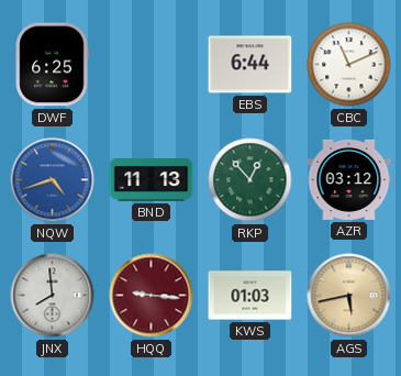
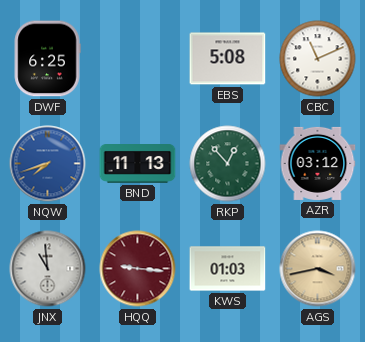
EBS: 6:44 -> 5:08 (228, 59)
NQW: 4:42 -> 7:42 (48, 164)
JNX: 7:59 -> 10:59 (48, 269)
AGS: 5:43 -> 3:43 (318, 269)
